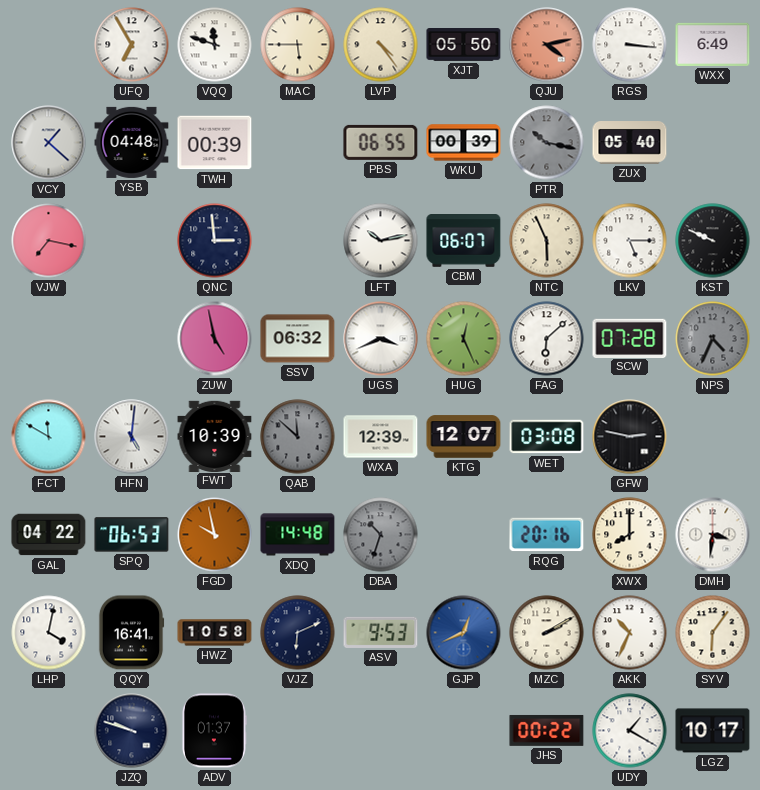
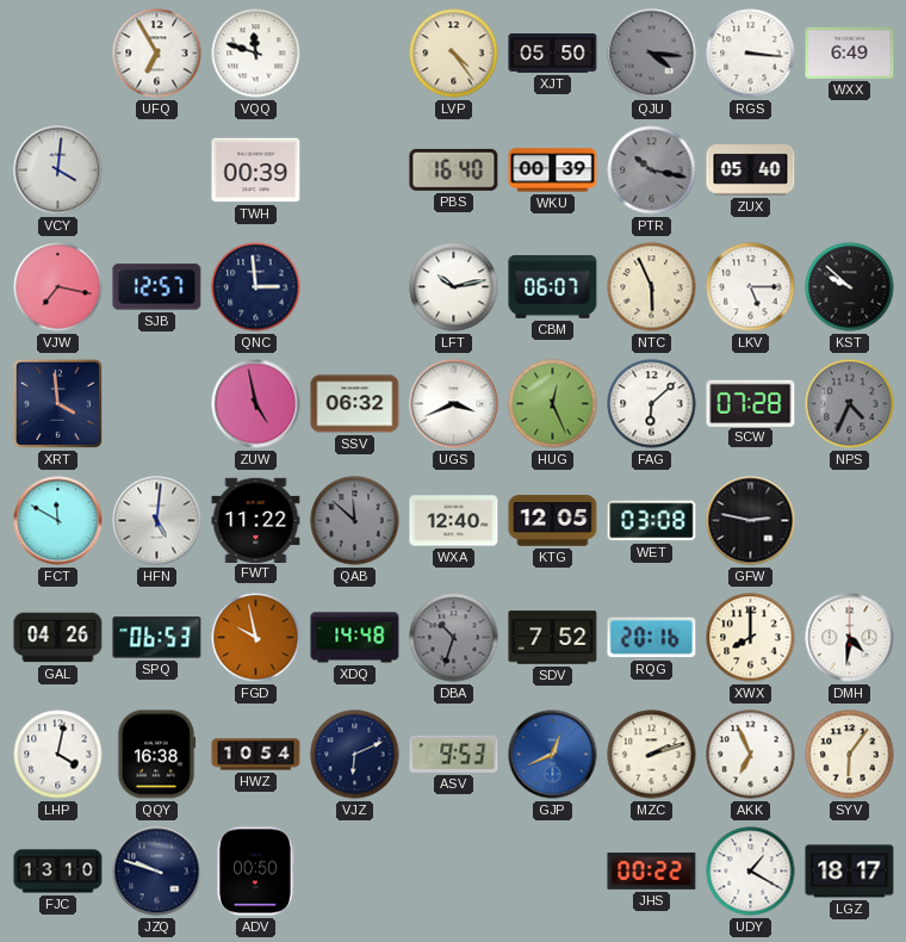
MAC: 5:45 -> none (298, 45)
QJU: 4:13 -> 4:16 (652, 54)
QJU dial: salmon -> grey (652, 54)
VCY: 1:22 -> 4:01 (58, 171)
YSB: 04:48 -> none (132, 142)
PBS: 06:55 -> 16:40 (454, 169)
SJB: none -> 12:57 (157, 287)
KST: 9:49 -> 9:52 (850, 287)
XRT: none -> 3:59 (57, 403)
FWT: 10:39 -> 11:22 (256, 520)
WXA: 12:39 -> 12:40 (454, 521)
KTG: 12:07 -> 12:05 (553, 521)
GAL: 04:22 -> 04:26 (58, 638)
SDV: none -> 7:52 (553, 638)
DMH: 3:31 -> 4:31 (850, 638)
QQY: 16:41 -> 16:38 (156, 755)
HWZ: 10:58 -> 10:54 (256, 755)
MZC: 2:10 -> 2:12 (652, 755)
AKK: 10:34 -> 6:56 (751, 755)
FJC: none -> 13:10 (58, 872)
ADV: 01:37 -> 00:50 (255, 872)
LGZ: 10:17 -> 18:17 (850, 872)
